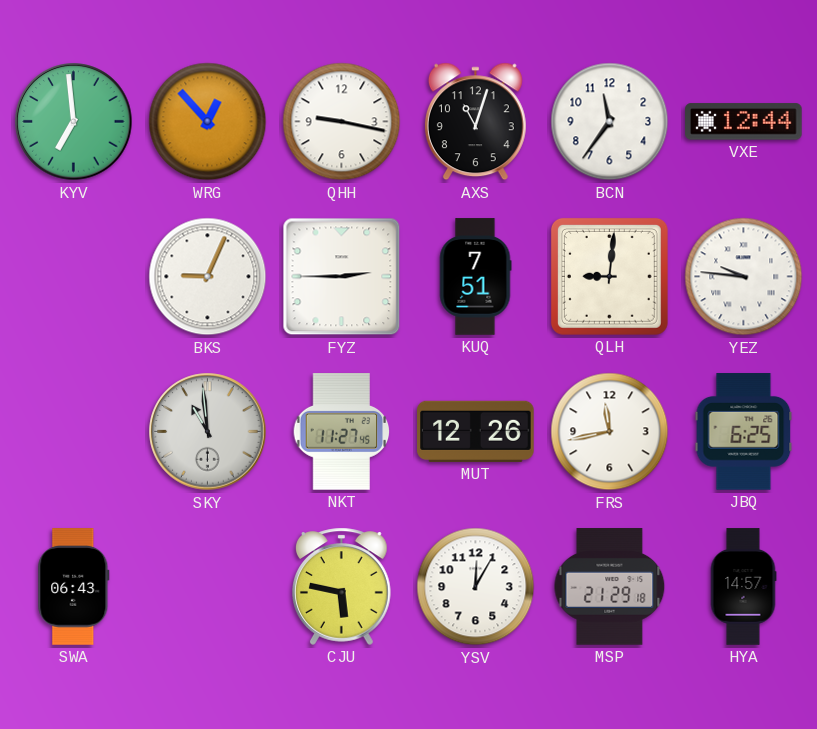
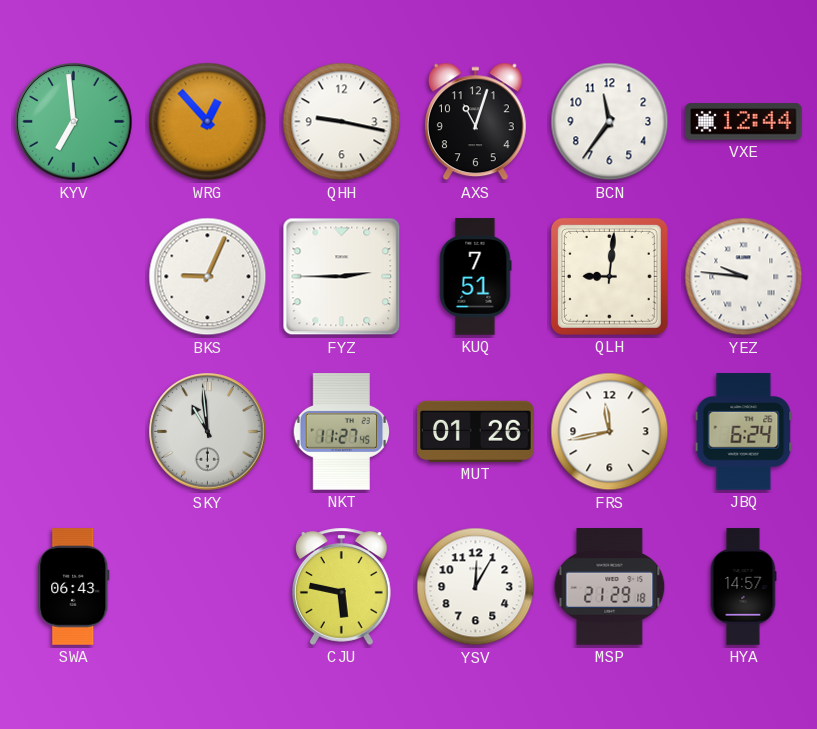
MUT: 12:26 -> 01:26 (476, 431)
JBQ: 6:25 -> 6:24 (744, 432)
